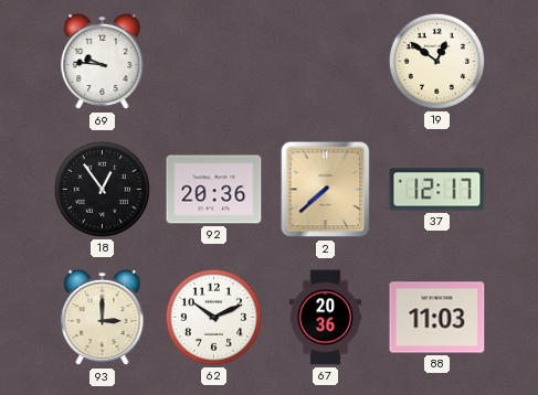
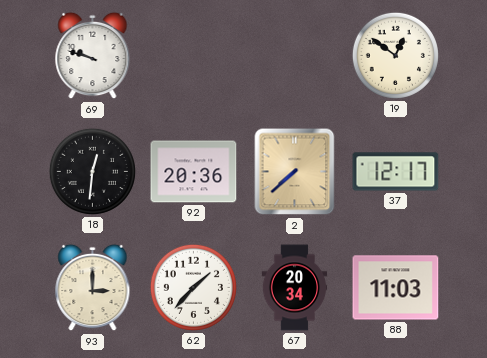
69: 9:46 -> 9:48 (93, 56)
18: 12:54 -> 12:31 (92, 171)
62: 10:11 -> 1:37 (193, 287)
67: 20:36 -> 20:34 (295, 288)
